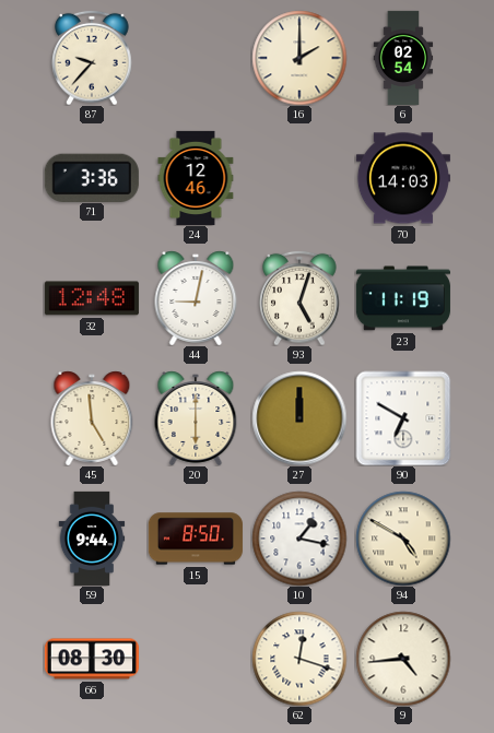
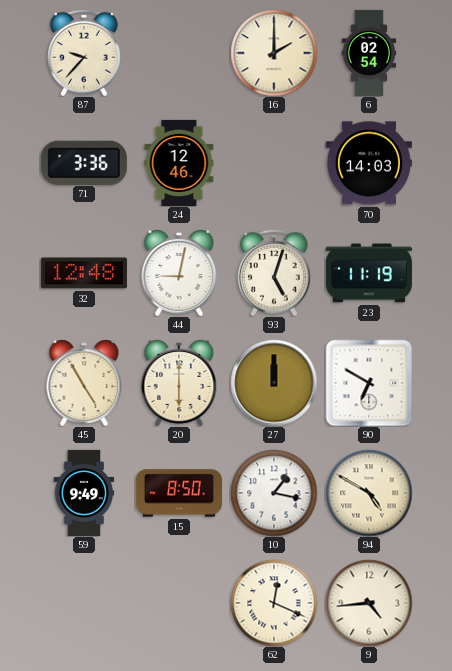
45: 4:59 -> 4:55 (84, 383)
59: 9:44 -> 9:49 (84, 493)
66: 08:30 -> none (92, 659)
62: 12:18 -> 12:19 (274, 603)
